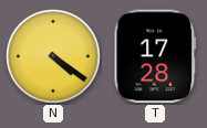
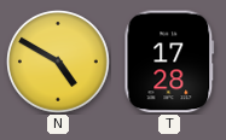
N: 4:21 -> 4:50 (59, 63)
